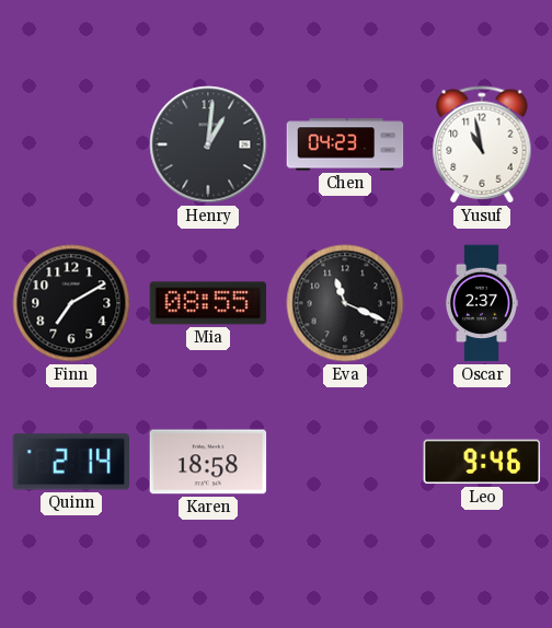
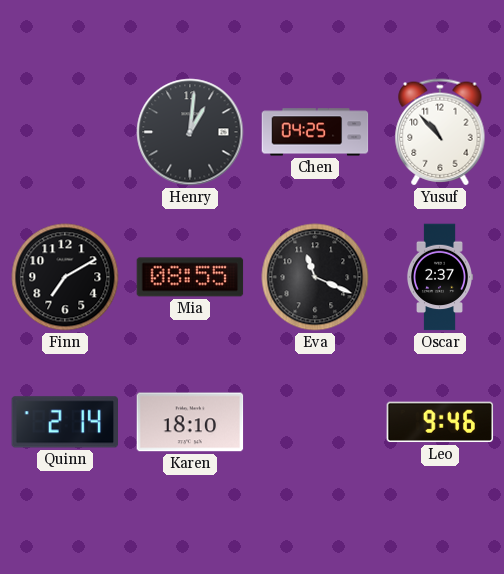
Chen: 04:23 -> 04:25 (315, 132)
Yusuf: 10:58 -> 10:53 (440, 132)
Karen: 18:58 -> 18:10 (190, 422)
